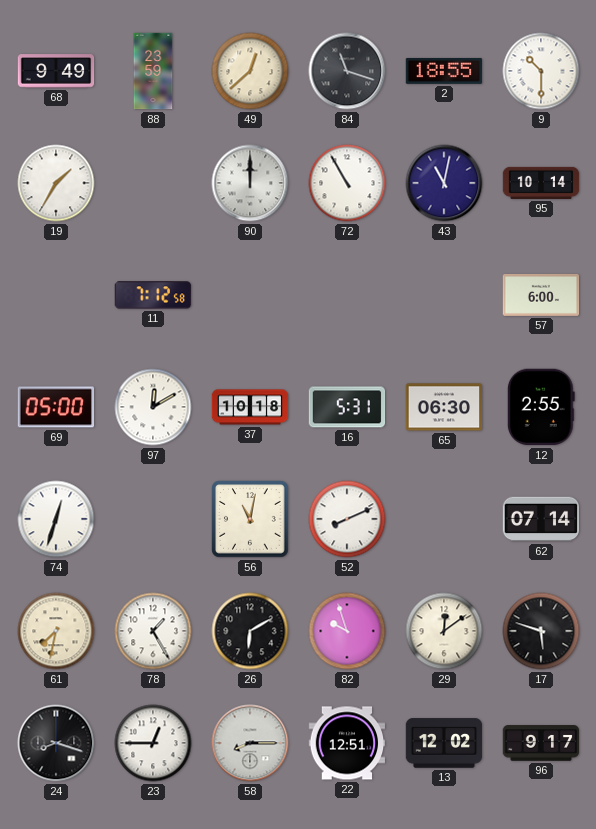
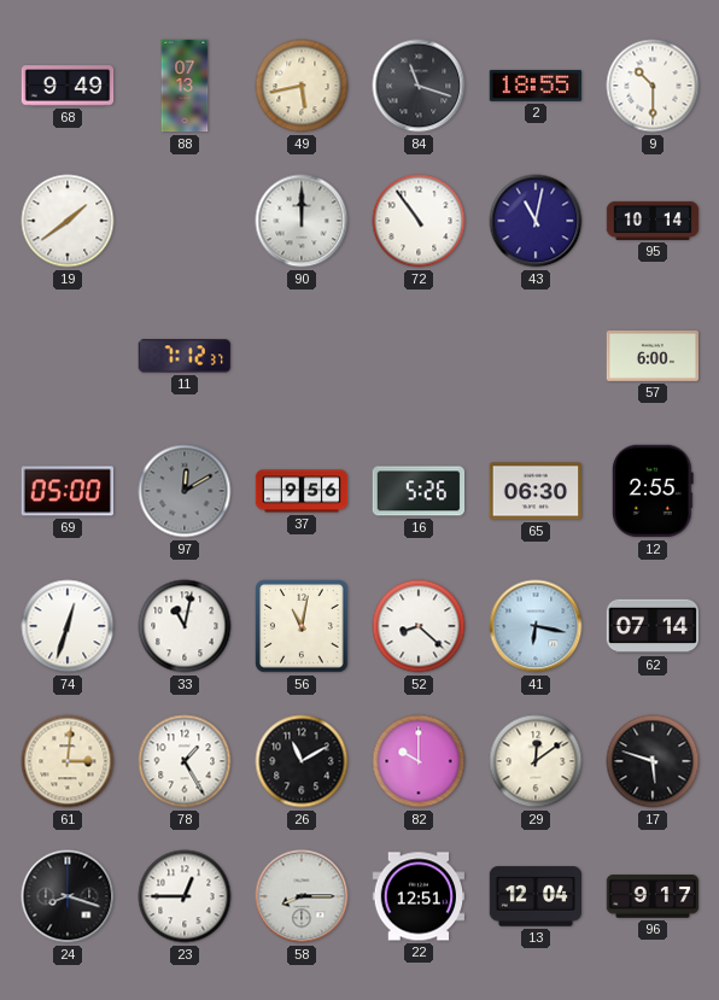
88: 23:59 -> 07:13 (185, 86)
49: 12:38 -> 5:43 (302, 86)
19: 1:35 -> 1:39 (68, 221)
72: 10:55 -> 10:54 (419, 221)
11: 7:12:58 -> 7:12:37 (185, 356)
97 dial: white -> grey (185, 491)
37: 10:18 -> 9:56 (302, 491)
16: 5:31 -> 5:26 (419, 491)
33: none -> 11:02 (185, 626)
52: 8:11 -> 8:22 (419, 626)
41: none -> 6:17 (536, 626)
61: 7:32 -> 3:01 (68, 761)
26: 6:10 -> 11:10 (302, 761)
82: 9:57 -> 10:00 (419, 761)
13: 12:02 -> 12:04 (536, 896)
